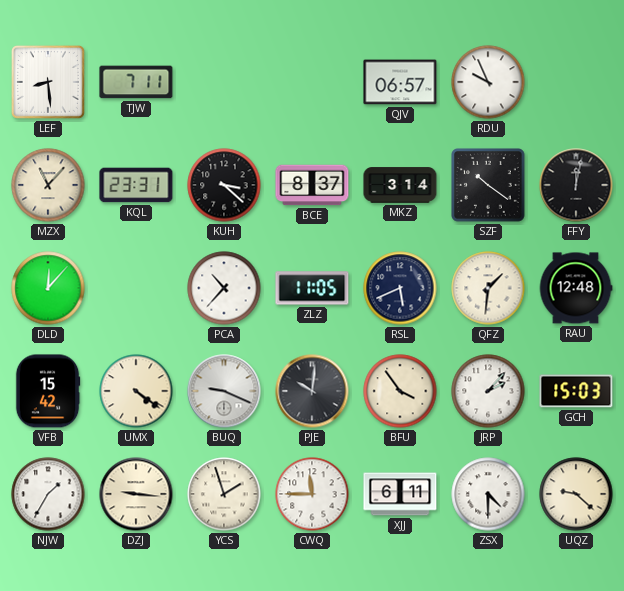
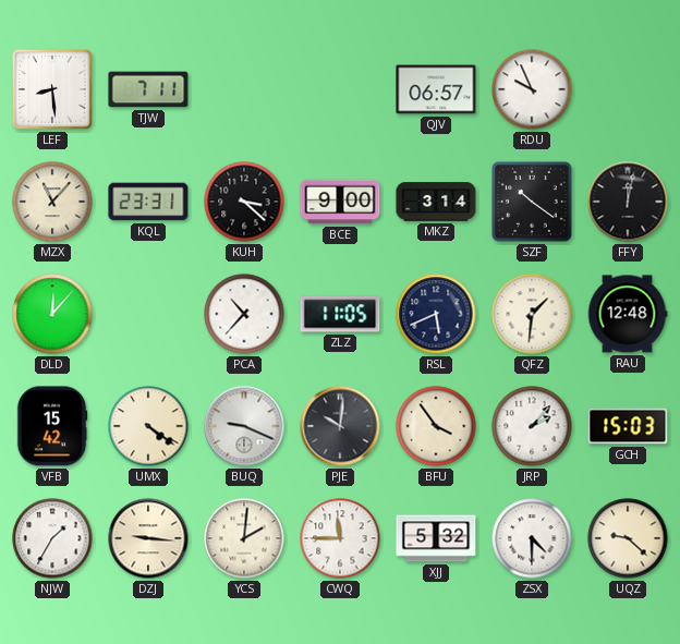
BCE: 8:37 -> 9:00 (340, 202)
YCS: 1:57 -> 2:01 (244, 538)
XJJ: 6:11 -> 5:32 (436, 538)
